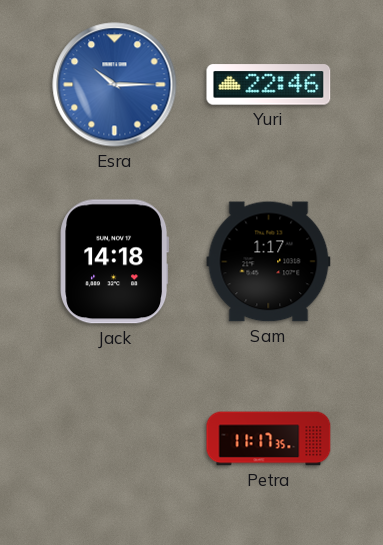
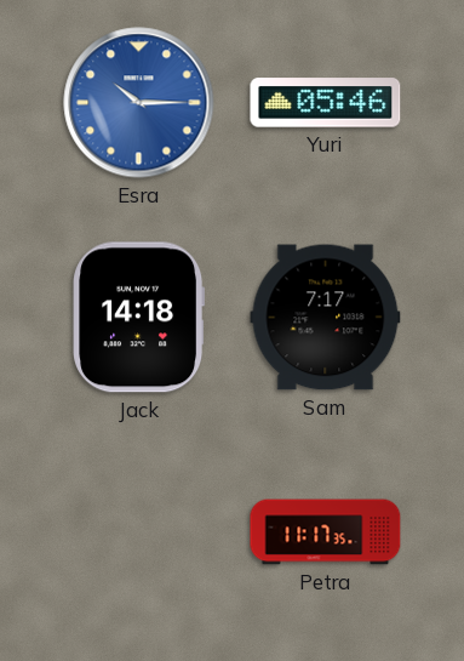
Yuri: 22:46 -> 05:46 (326, 103)
Sam: 1:17 -> 7:17 (326, 318)
